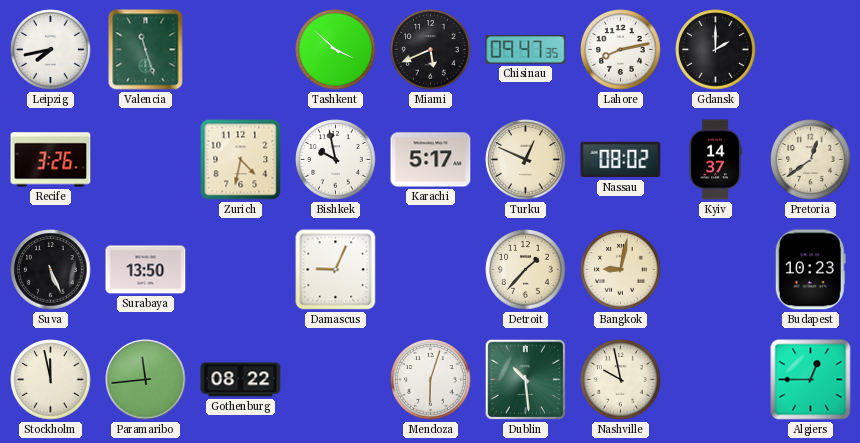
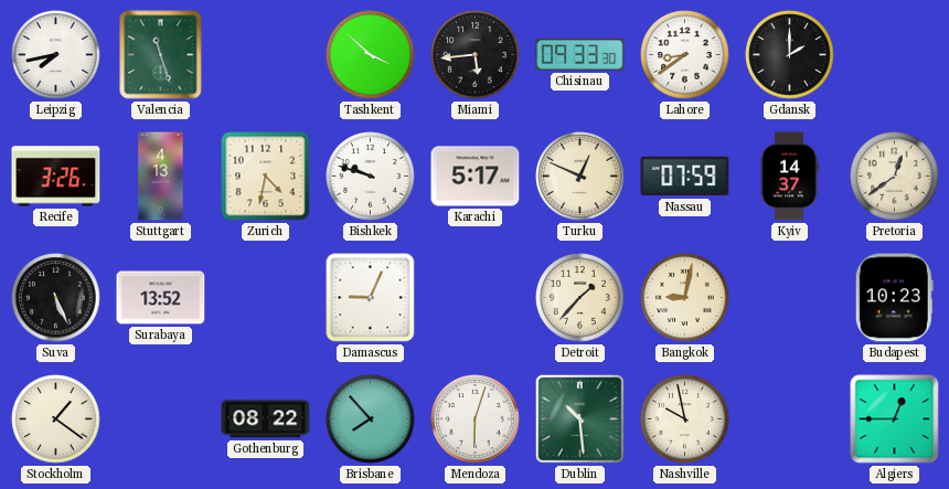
Miami: 5:41 -> 5:44 (476, 55)
Chisinau: 09:47 -> 09:33 (580, 55)
Lahore: 8:13 -> 8:39 (685, 55)
Stuttgart: none -> 4:13 (161, 177)
Bishkek: 9:58 -> 9:48 (371, 177)
Nassau: 08:02 -> 07:59 (685, 177)
Surabaya: 13:50 -> 13:52 (161, 298)
Stockholm: 11:58 -> 1:21 (56, 419)
Paramaribo: 11:44 -> none (146, 380)
Brisbane: none -> 7:53 (371, 419)
